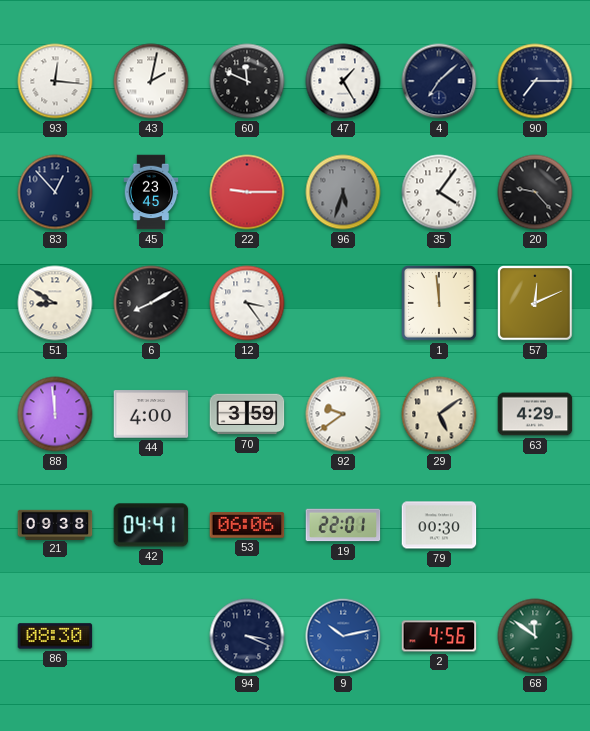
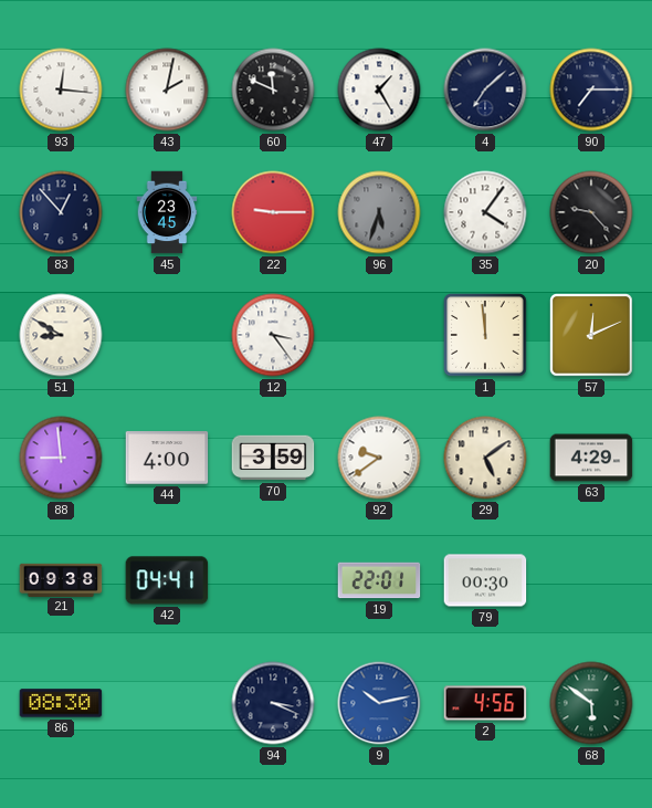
6: 8:10 -> none (151, 303)
88: 11:59 -> 8:59 (61, 458)
53: 06:06 -> none (247, 525)
68: 11:51 -> 5:51 (591, 703)
